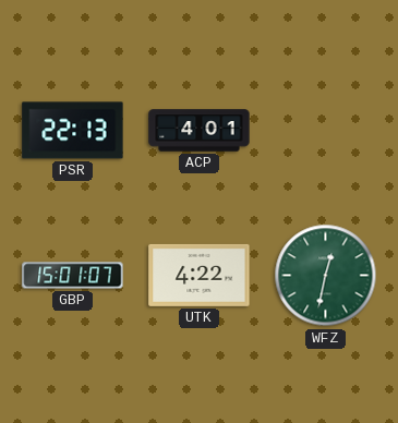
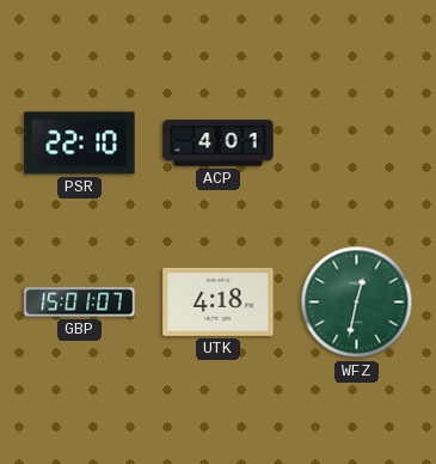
PSR: 22:13 -> 22:10 (80, 144)
UTK: 4:22 -> 4:18 (219, 301)
